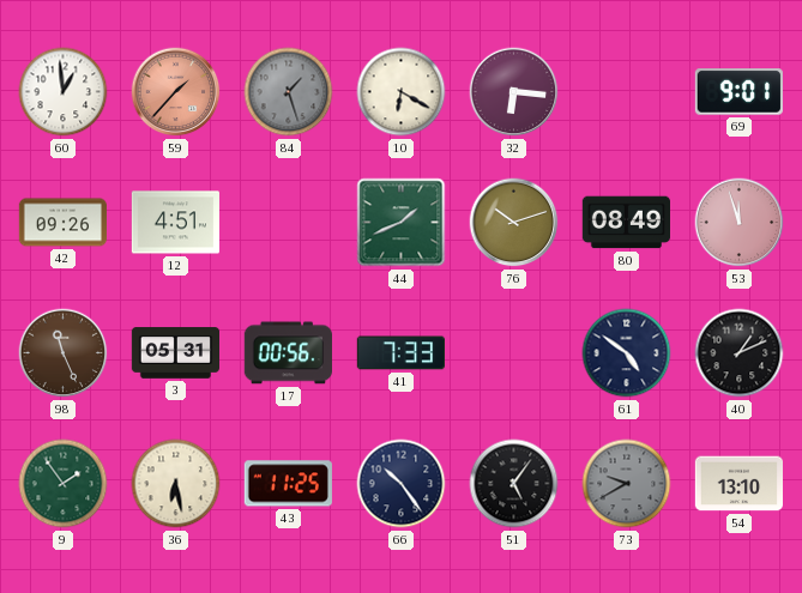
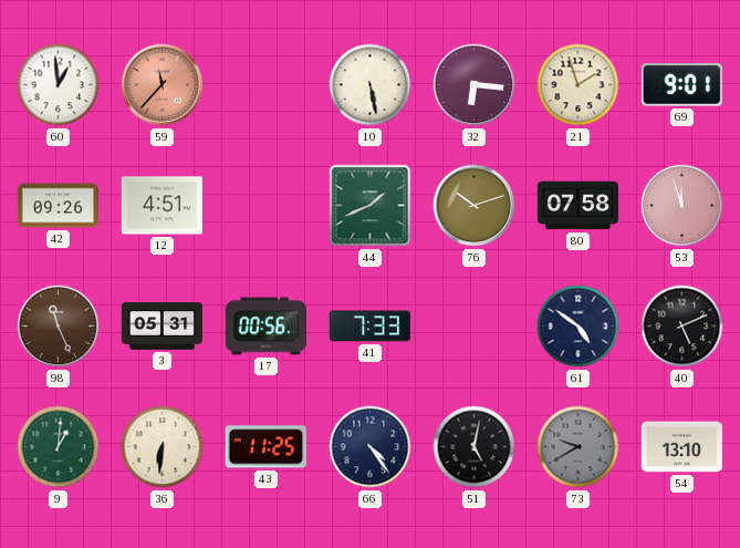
59: 1:37 -> 11:37 (163, 85)
84: 1:27 -> none (289, 92)
10: 6:20 -> 5:28 (371, 85)
21: none -> 1:57 (579, 85)
80: 08:49 -> 07:58 (577, 206)
40: 1:11 -> 5:11 (682, 327)
9: 1:54 -> 1:01 (59, 447)
36: 6:28 -> 6:31 (163, 447)
66: 10:24 -> 4:24 (371, 447)
51: 5:06 -> 5:02 (475, 447)
